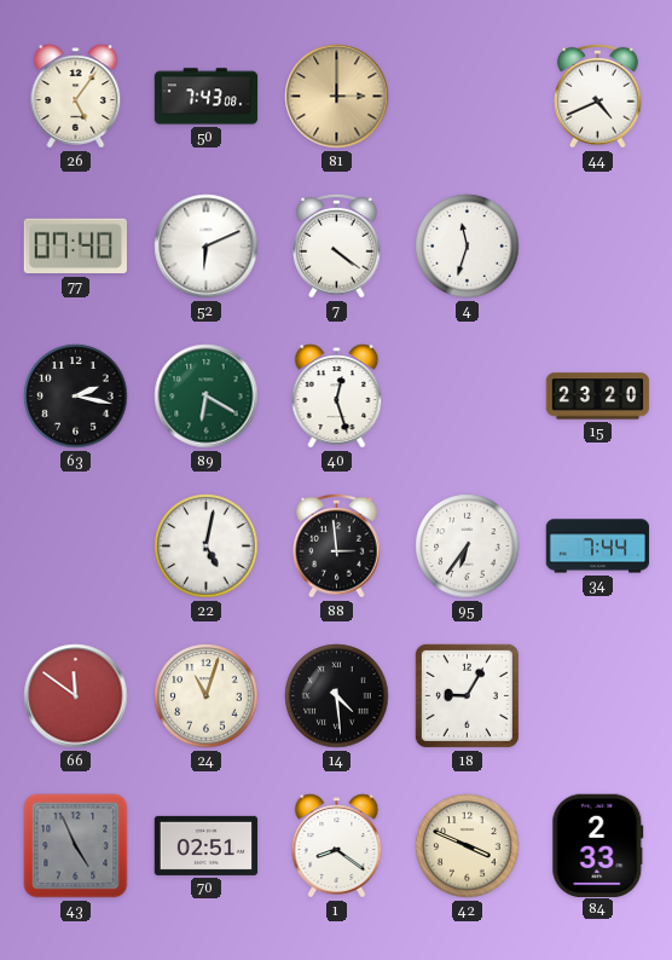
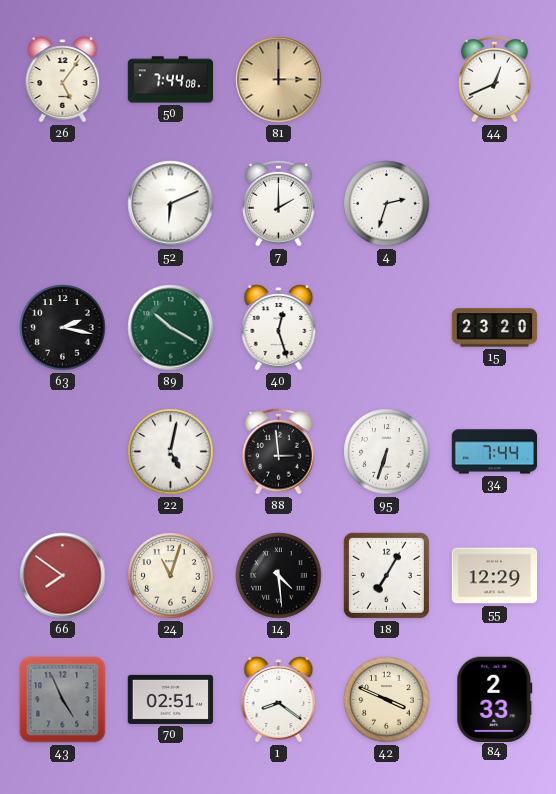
50: 7:43 -> 7:44 (171, 80)
44: 4:41 -> 12:41 (495, 79)
77: 07:40 -> none (75, 247)
7: 4:21 -> 2:00 (279, 203)
4: 11:33 -> 2:33 (387, 204)
89: 6:20 -> 10:20 (171, 328)
95: 6:36 -> 6:33 (387, 452)
66: 11:51 -> 7:51 (63, 576)
18: 9:05 -> 7:05 (386, 575)
55: none -> 12:29 (495, 576)
